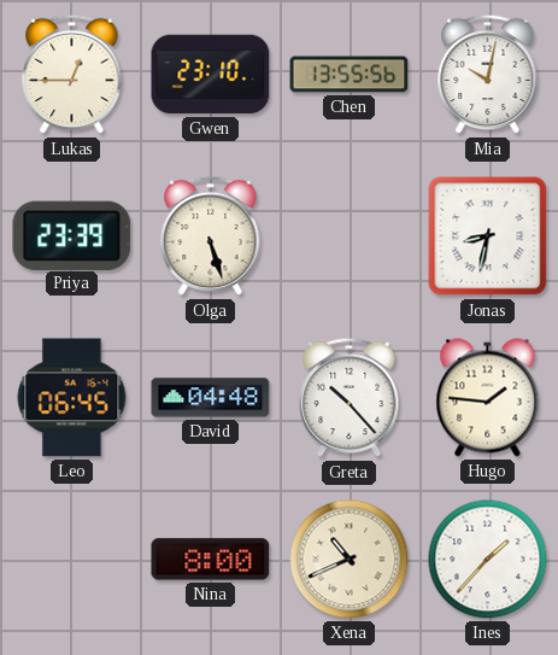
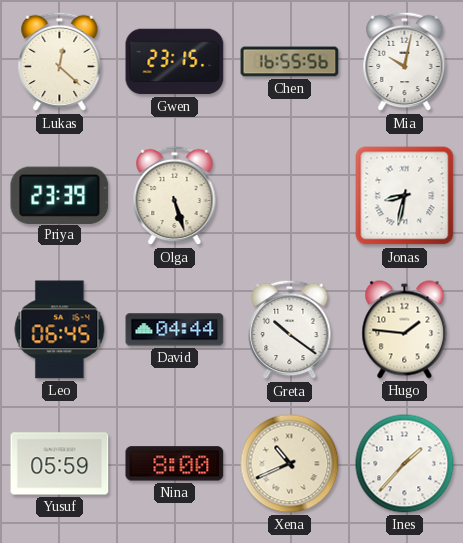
Lukas: 12:45 -> 12:22 (60, 62)
Gwen: 23:10 -> 23:15 (175, 62)
Chen: 13:55 -> 16:55 (290, 62)
David: 04:48 -> 04:44 (175, 330)
Greta: 10:23 -> 10:21 (290, 330)
Yusuf: none -> 05:59 (60, 464)
